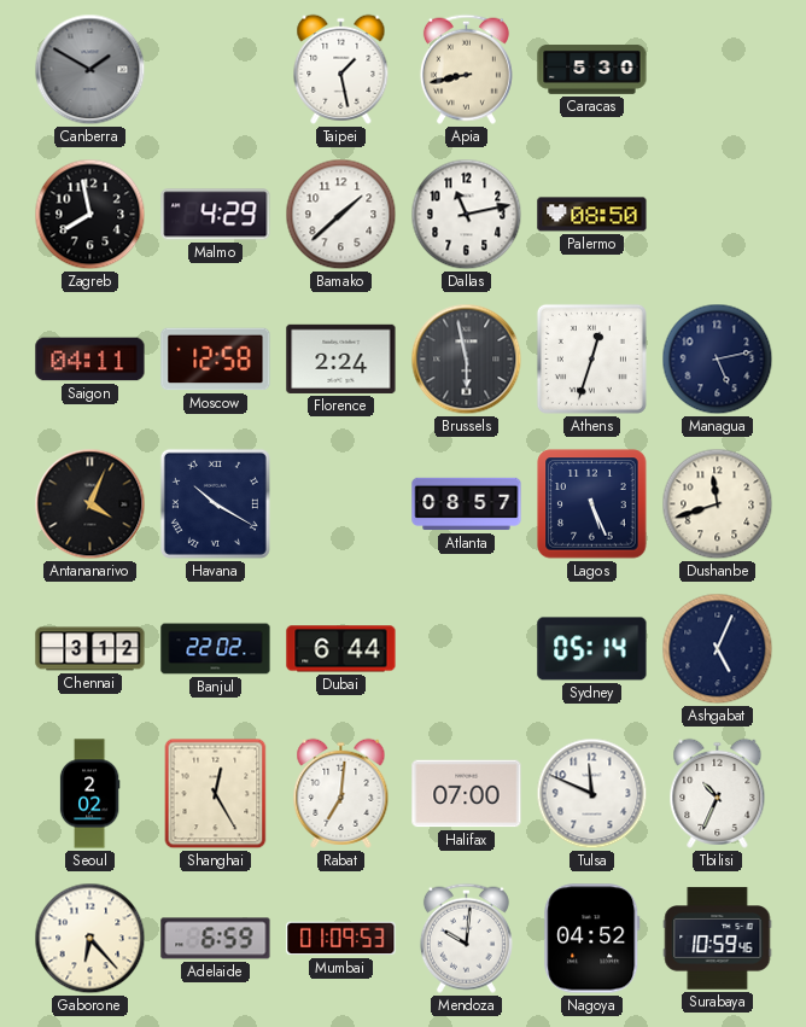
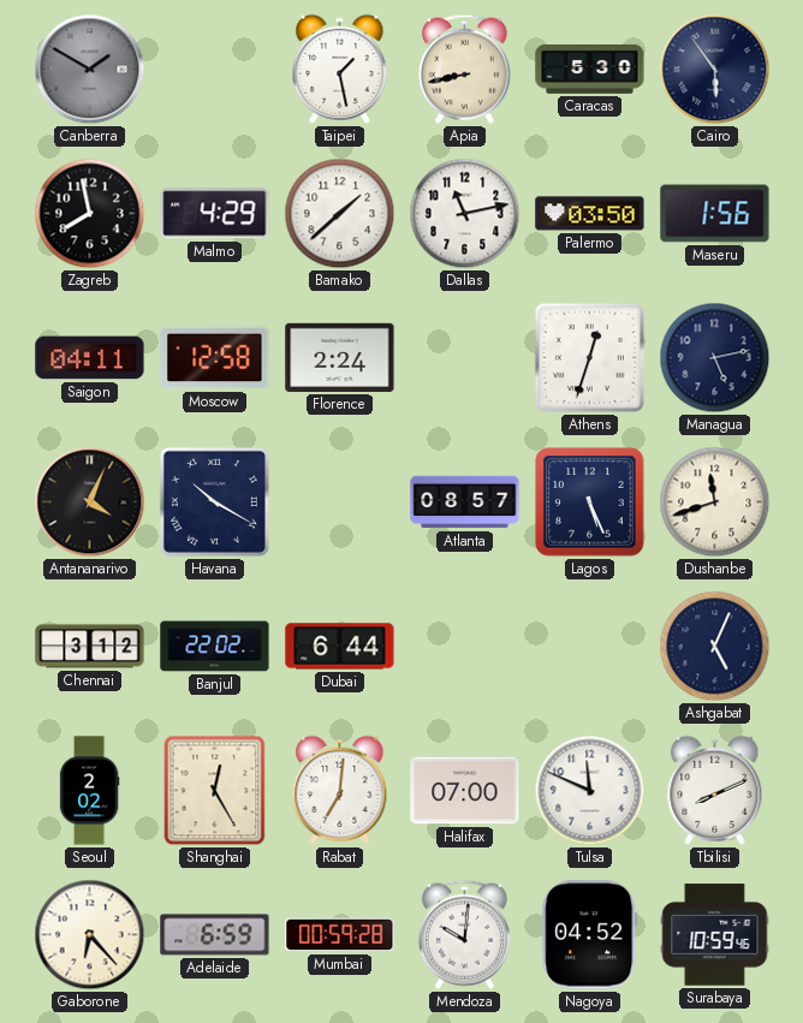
Cairo: none -> 5:54 (715, 70)
Palermo: 08:50 -> 03:50 (590, 214)
Maseru: none -> 1:56 (715, 214)
Brussels: 5:58 -> none (467, 360)
Sydney: 05:14 -> none (592, 649)
Tbilisi: 10:34 -> 8:11 (715, 790)
Mumbai: 01:09 -> 00:59 (340, 935)
